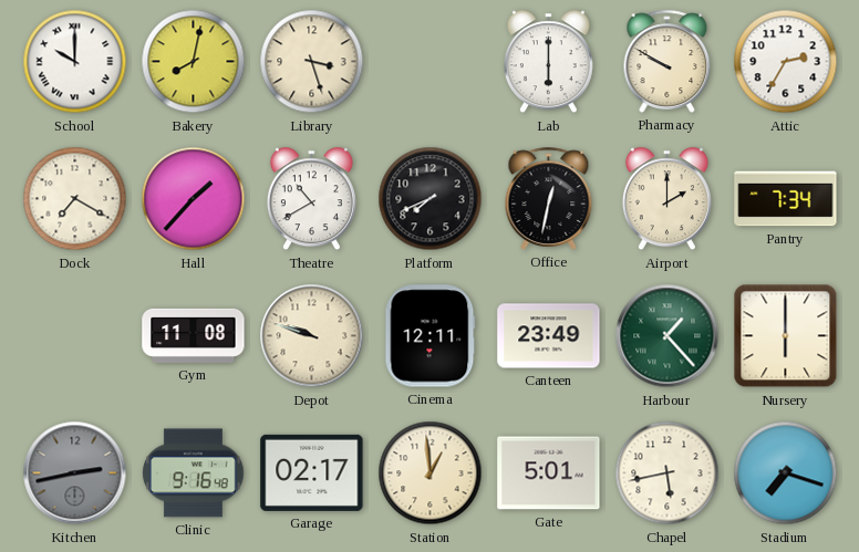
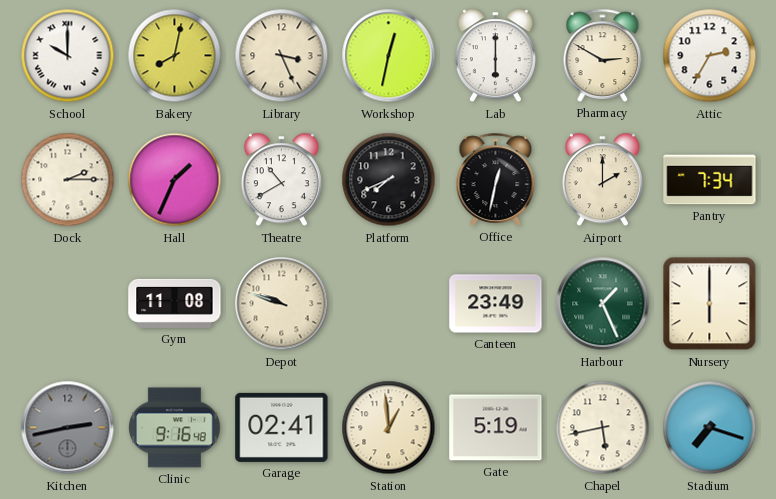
Library: 3:27 -> 3:26 (282, 56)
Workshop: none -> 12:32 (389, 56)
Pharmacy: 9:50 -> 2:50 (603, 55)
Dock: 7:20 -> 2:15 (68, 180)
Hall: 1:37 -> 1:34 (175, 180)
Cinema: 12:11 -> none (431, 336)
Harbour: 1:23 -> 1:26 (603, 304)
Garage: 02:17 -> 02:41 (282, 427)
Gate: 5:01 -> 5:19 (496, 428)
